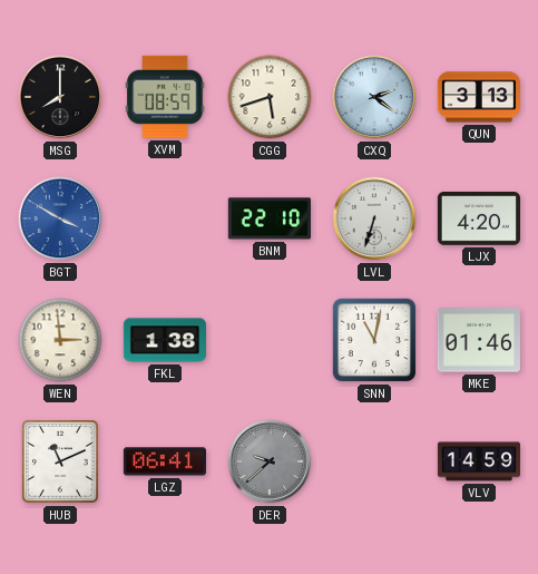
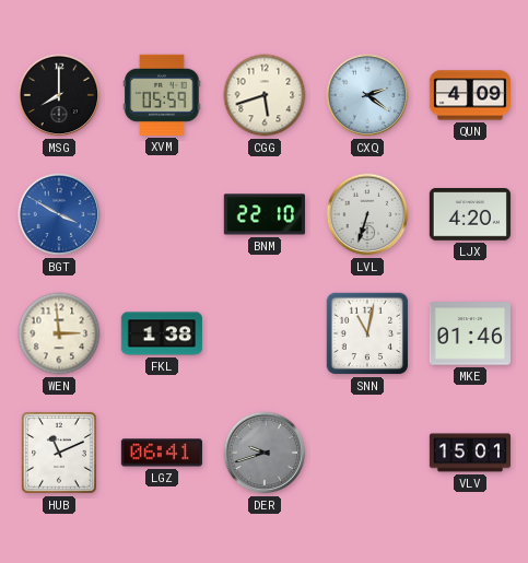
XVM: 08:59 -> 05:59 (162, 95)
QUN: 3:13 -> 4:09 (469, 95)
DER: 9:38 -> 9:42 (265, 453)
VLV: 14:59 -> 15:01 (469, 453)
